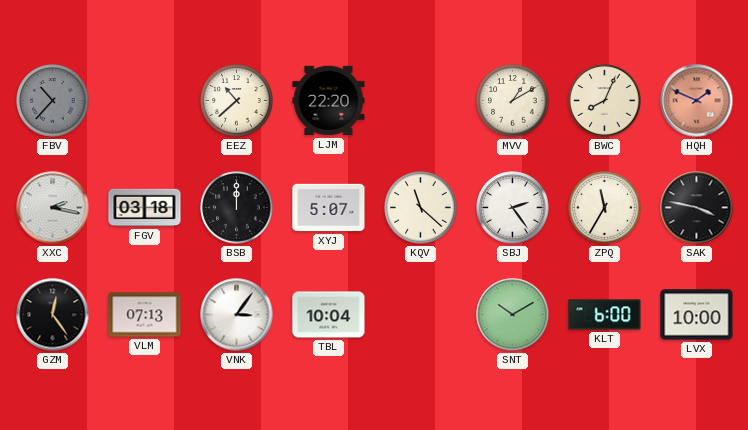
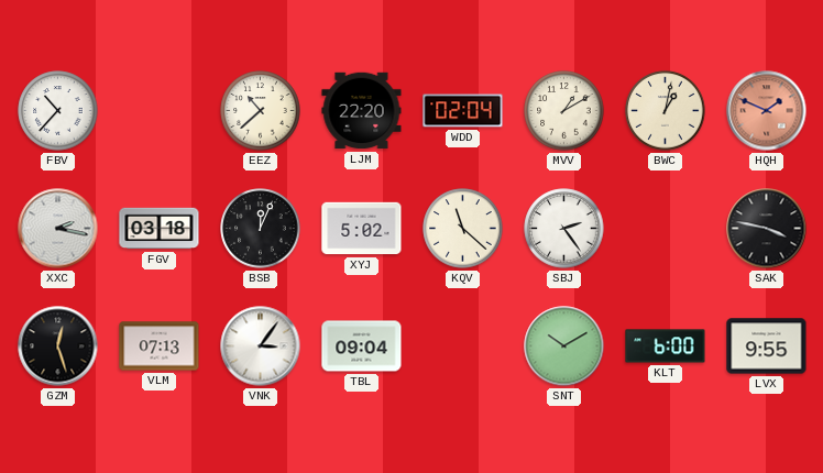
FBV dial: grey -> white (58, 111)
WDD: none -> 02:04 (463, 111)
BWC: 8:04 -> 1:02 (666, 111)
BSB: 12:00 -> 12:04 (261, 229)
XYJ: 5:07 -> 5:02 (362, 229)
ZPQ: 11:35 -> none (605, 208)
GZM: 12:24 -> 12:27 (58, 346)
TBL: 10:04 -> 09:04 (362, 346)
LVX: 10:00 -> 9:55 (767, 346)
